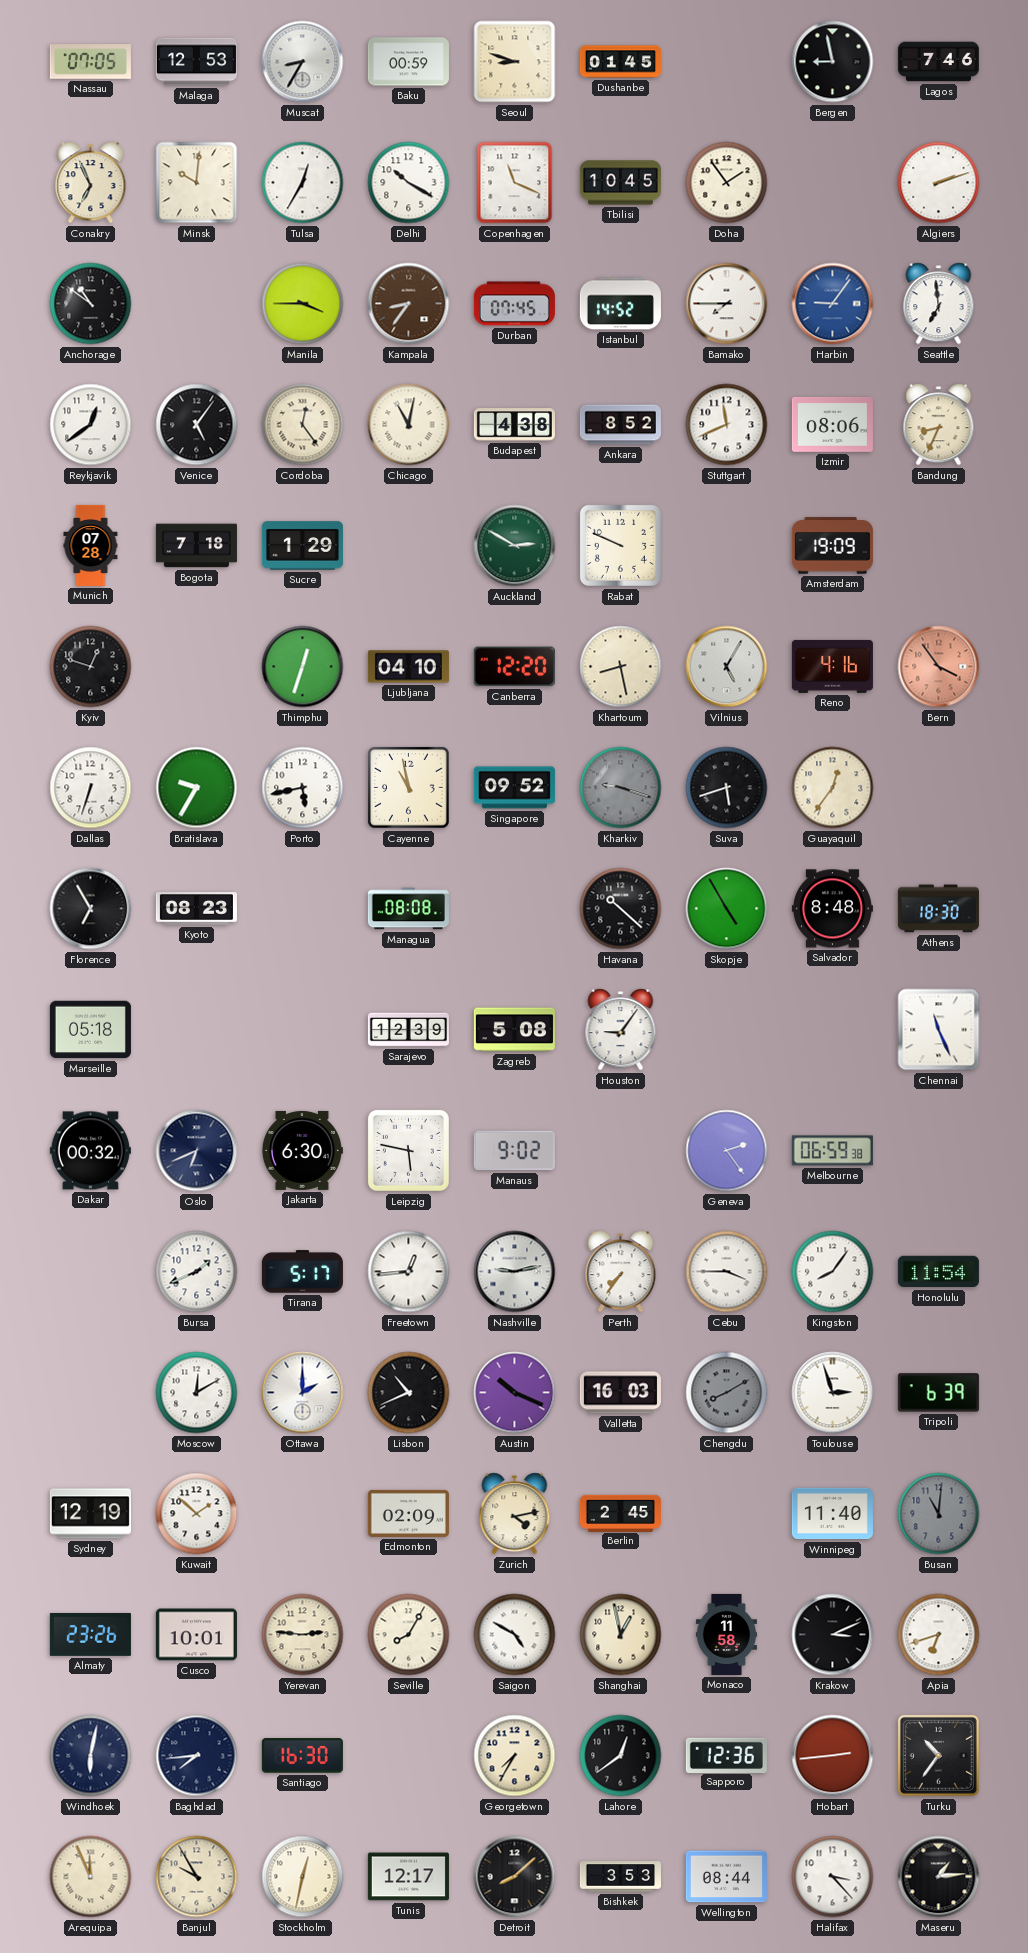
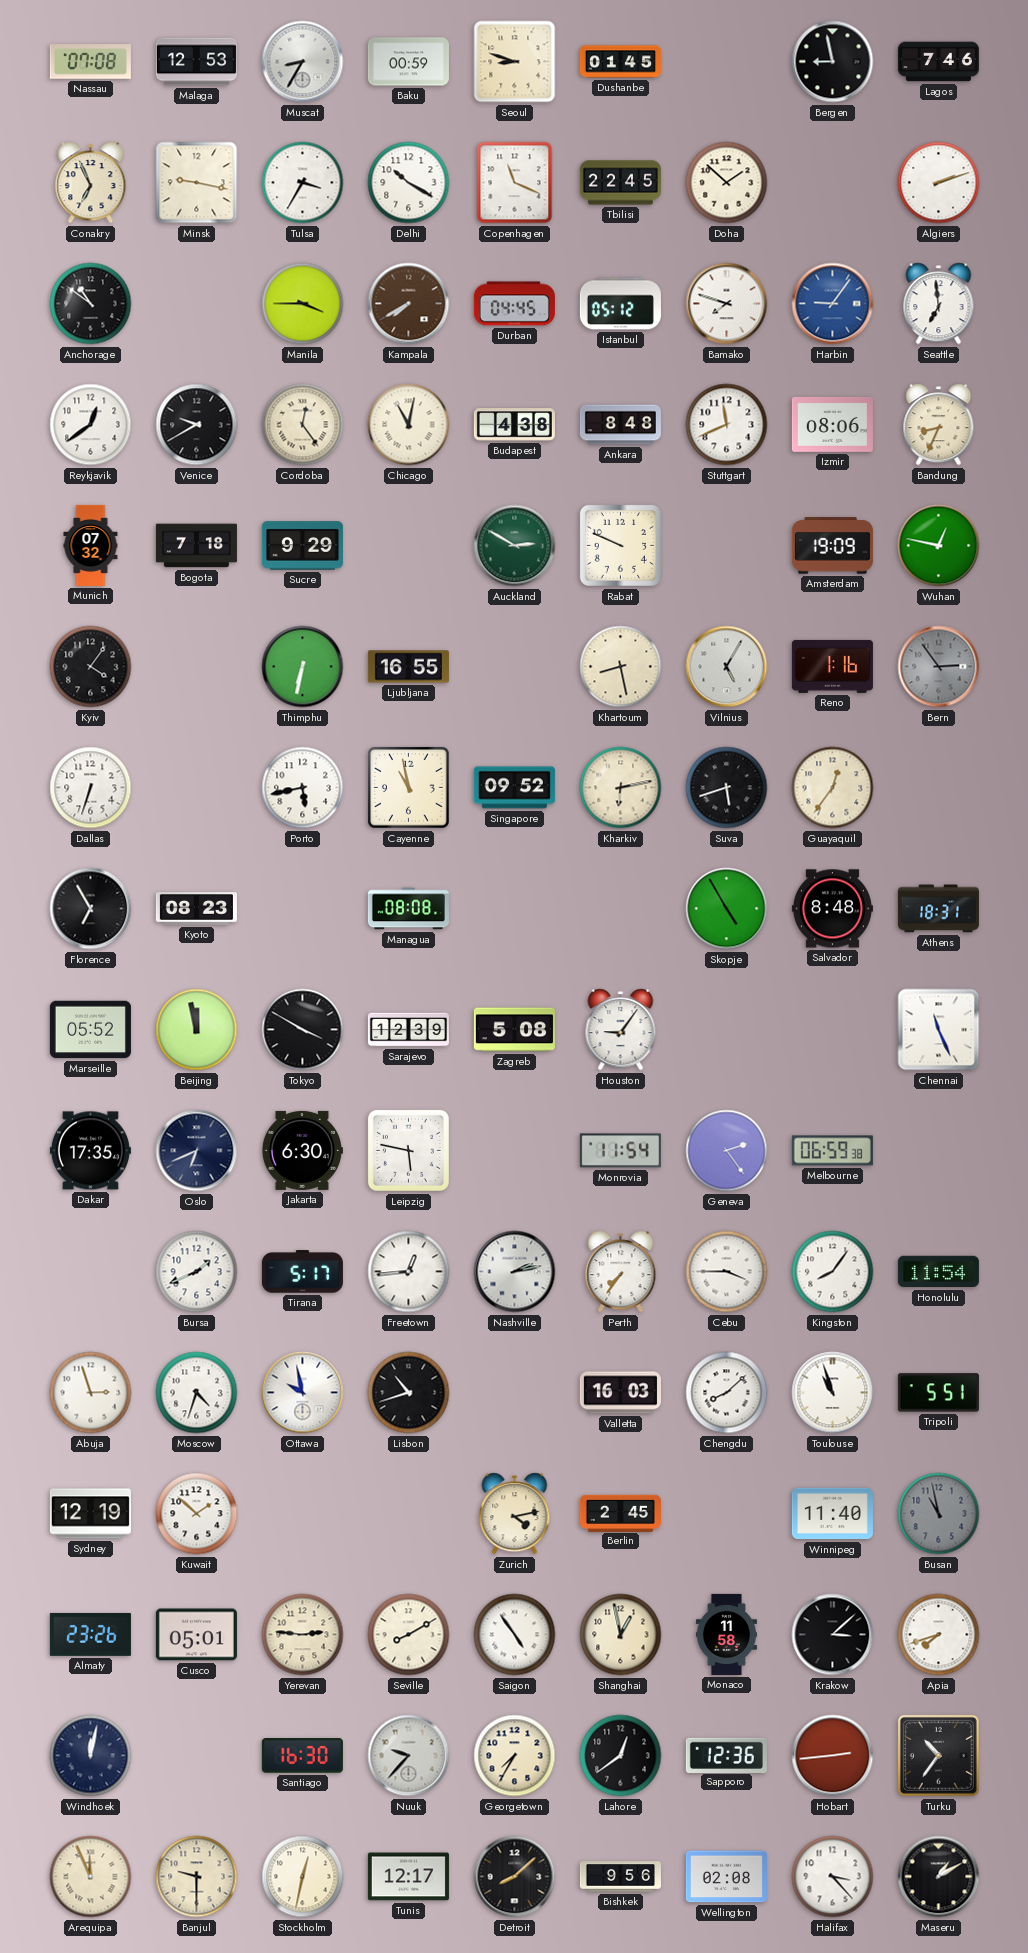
Nassau: 07:05 -> 07:08 (90, 62)
Minsk: 10:01 -> 9:17 (197, 183)
Tulsa: 12:35 -> 3:35 (303, 183)
Tbilisi: 10:45 -> 22:45 (620, 183)
Doha: 1:54 -> 1:52 (727, 183)
Kampala: 8:36 -> 7:40 (409, 304)
Durban: 07:45 -> 04:45 (514, 304)
Istanbul: 14:52 -> 05:12 (620, 304)
Bamako: 7:45 -> 7:48 (727, 304)
Venice: 5:06 -> 9:40 (197, 425)
Ankara: 8:52 -> 8:48 (620, 425)
Munich: 07:28 -> 07:32 (91, 545)
Sucre: 1:29 -> 9:29 (302, 546)
Wuhan: none -> 12:47 (939, 546)
Kyiv: 12:48 -> 4:06 (91, 667)
Thimphu: 12:33 -> 6:32 (303, 667)
Ljubljana: 04:10 -> 16:55 (408, 667)
Canberra: 12:20 -> none (514, 667)
Reno: 4:16 -> 1:16 (832, 666)
Bern: 3:54 -> 2:54 (939, 667)
Bern dial: salmon -> grey (939, 667)
Bratislava: 9:35 -> none (197, 788)
Kharkiv: 9:18 -> 6:13 (621, 788)
Kharkiv dial: grey -> cream (621, 788)
Havana: 10:22 -> none (621, 909)
Athens: 18:30 -> 18:31 (938, 909)
Marseille: 05:18 -> 05:52 (90, 1030)
Beijing: none -> 11:58 (197, 1030)
Tokyo: none -> 3:50 (303, 1030)
Dakar: 00:32 -> 17:35 (90, 1151)
Manaus: 9:02 -> none (514, 1151)
Monrovia: none -> 11:54 (620, 1151)
Nashville: 9:13 -> 2:13 (515, 1272)
Abuja: none -> 2:57 (91, 1393)
Moscow: 12:10 -> 4:33 (197, 1393)
Ottawa: 2:00 -> 9:58 (303, 1393)
Lisbon: 10:41 -> 10:42 (409, 1393)
Austin: 10:19 -> none (515, 1393)
Chengdu: 8:10 -> 8:08 (727, 1393)
Chengdu dial: grey -> white (727, 1393)
Toulouse: 2:57 -> 10:57 (833, 1393)
Tripoli: 6:39 -> 5:51 (938, 1393)
Edmonton: 02:09 -> none (408, 1513)
Busan: 11:01 -> 10:58 (939, 1514)
Cusco: 10:01 -> 05:01 (196, 1635)
Seville: 8:05 -> 8:10 (409, 1635)
Saigon: 4:50 -> 4:54 (515, 1635)
Krakow: 3:11 -> 3:08 (833, 1635)
Apia: 6:42 -> 7:42 (939, 1635)
Windhoek: 6:02 -> 12:02 (91, 1756)
Baghdad: 7:44 -> none (197, 1756)
Nuuk: none -> 9:37 (409, 1756)
Banjul: 9:55 -> 9:30 (197, 1877)
Bishkek: 3:53 -> 9:56 (620, 1877)
Wellington: 08:44 -> 02:08 (726, 1877)
Maseru: 1:14 -> 1:10 (939, 1877)
